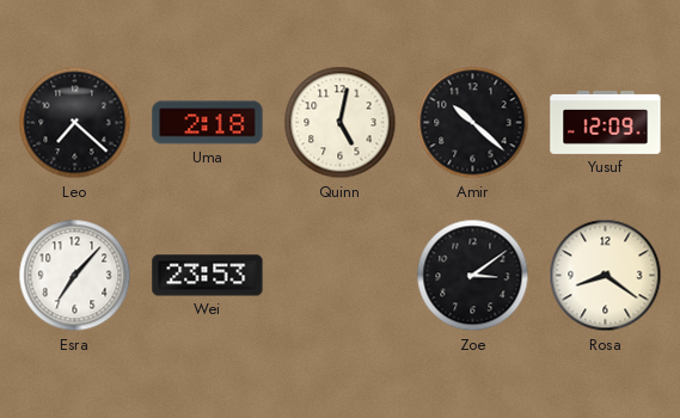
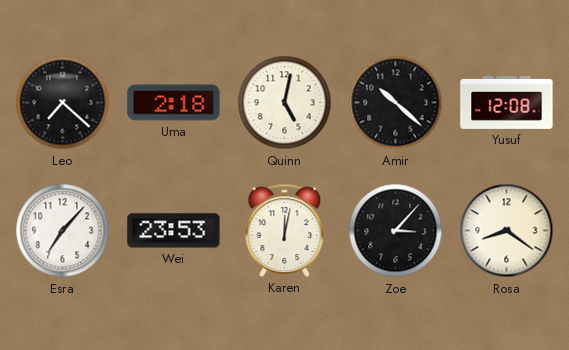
Yusuf: 12:09 -> 12:08 (507, 103)
Karen: none -> 12:02 (285, 230)
Zoe: 3:09 -> 3:07 (396, 231)
